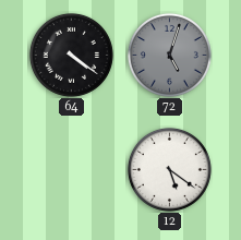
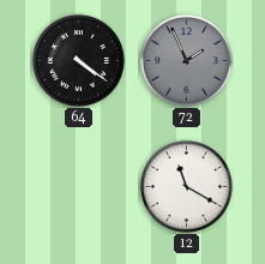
72: 5:03 -> 1:56 (186, 60)
12: 5:21 -> 11:20 (186, 186)
